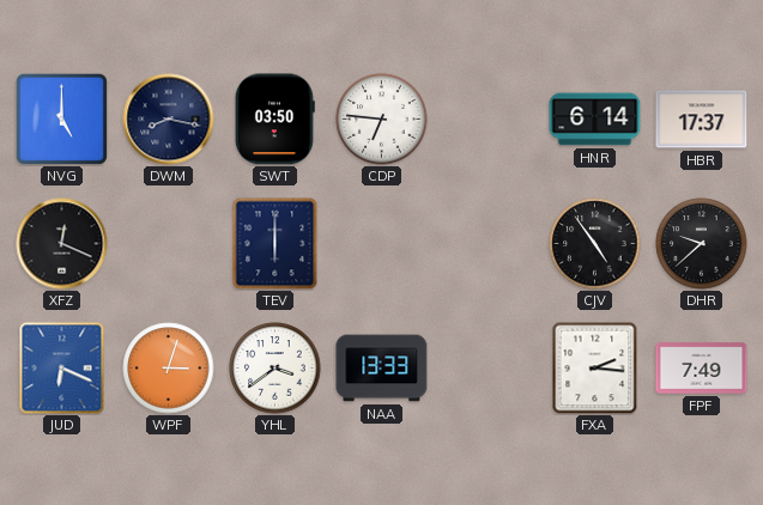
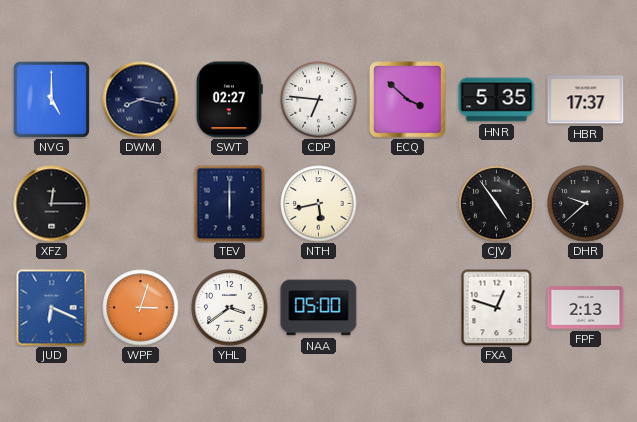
SWT: 03:50 -> 02:27 (229, 100)
ECQ: none -> 3:52 (408, 100)
HNR: 6:14 -> 5:35 (497, 100)
XFZ: 12:19 -> 12:15 (52, 204)
NTH: none -> 5:43 (319, 204)
NAA: 13:33 -> 05:00 (319, 308)
FXA: 2:16 -> 12:48 (497, 307)
FPF: 7:49 -> 2:13 (586, 308)
